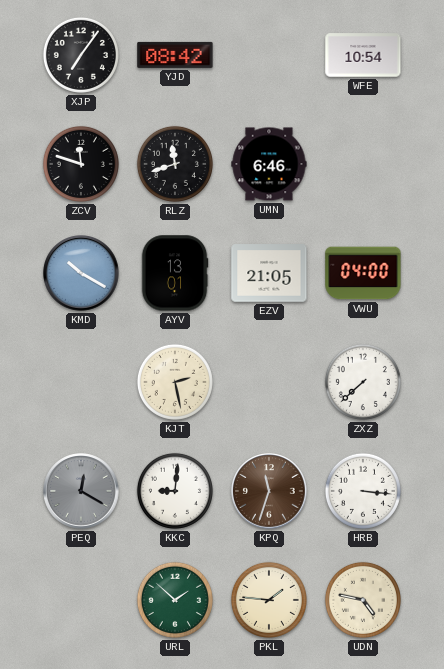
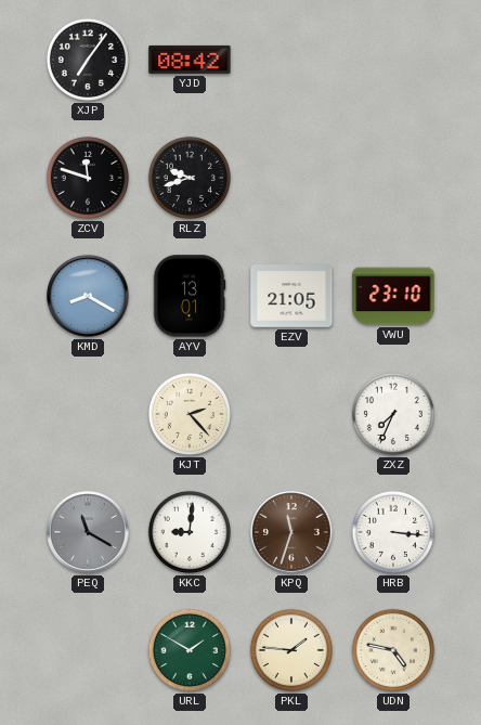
WFE: 10:54 -> none (363, 55)
RLZ: 11:42 -> 9:42 (190, 178)
UMN: 6:46 -> none (269, 164)
KMD: 10:20 -> 8:20 (88, 296)
VWU: 04:00 -> 23:10 (393, 296)
KJT: 2:28 -> 2:23 (190, 414)
ZXZ: 7:38 -> 7:34 (393, 414)
PEQ: 12:20 -> 11:20 (88, 532)
URL: 1:52 -> 1:50 (190, 650)
